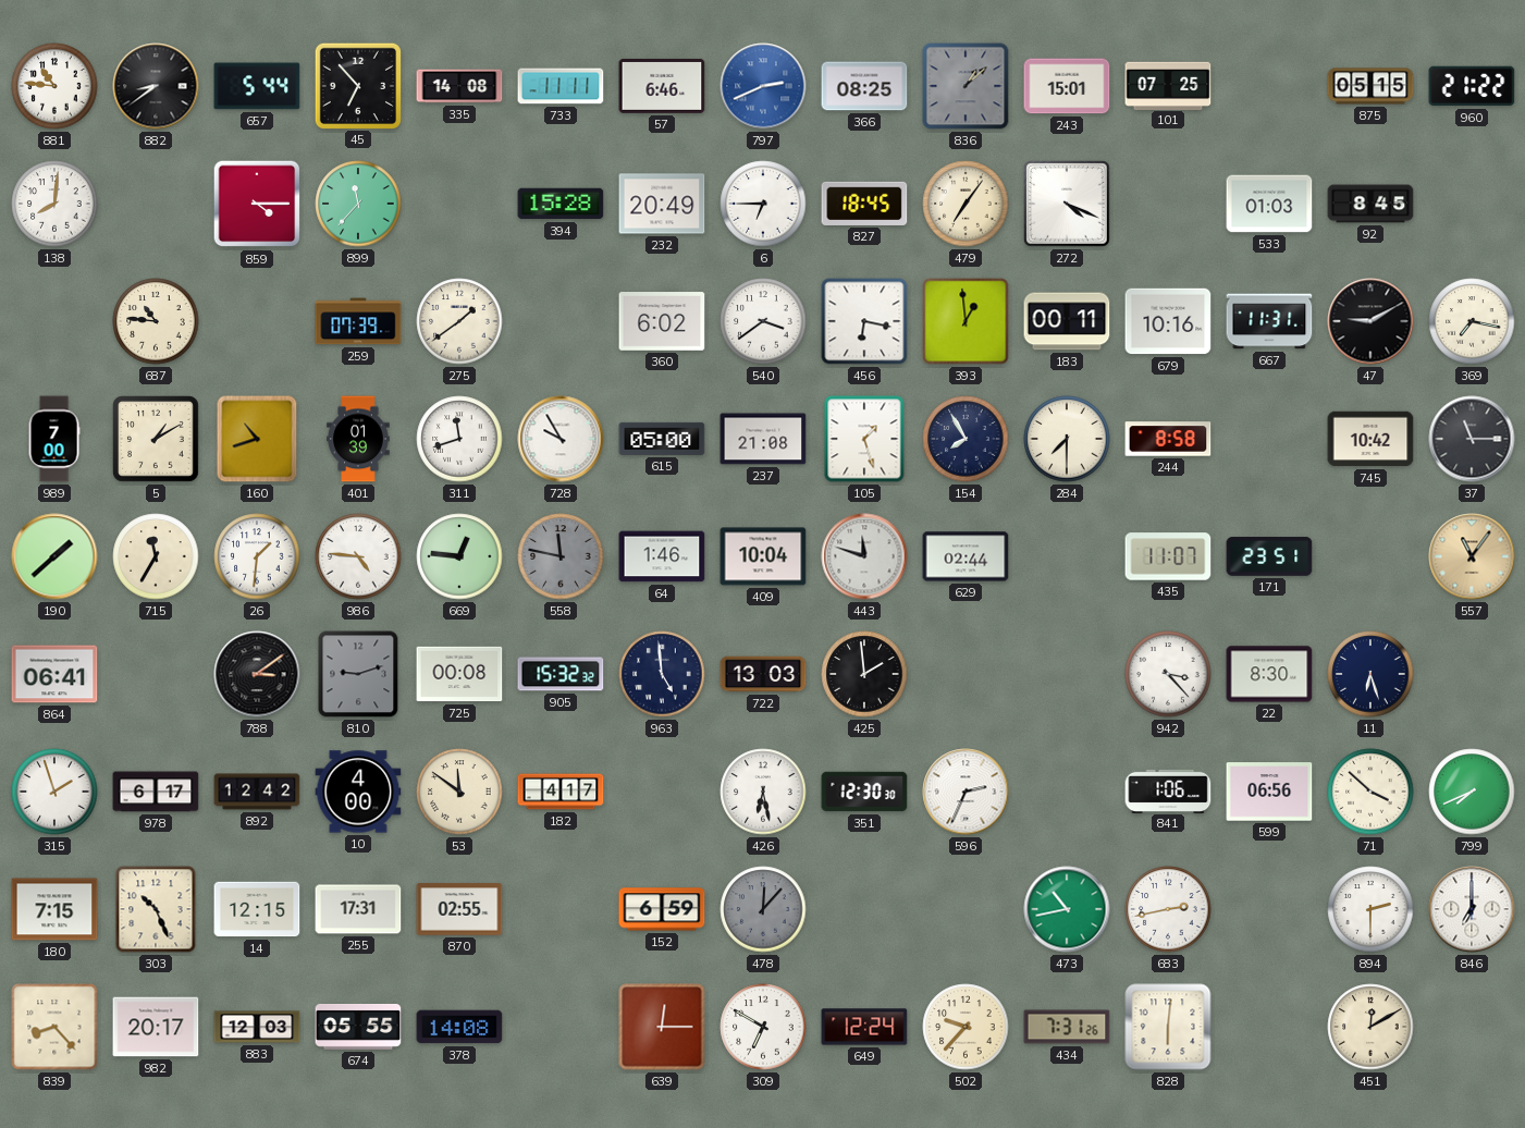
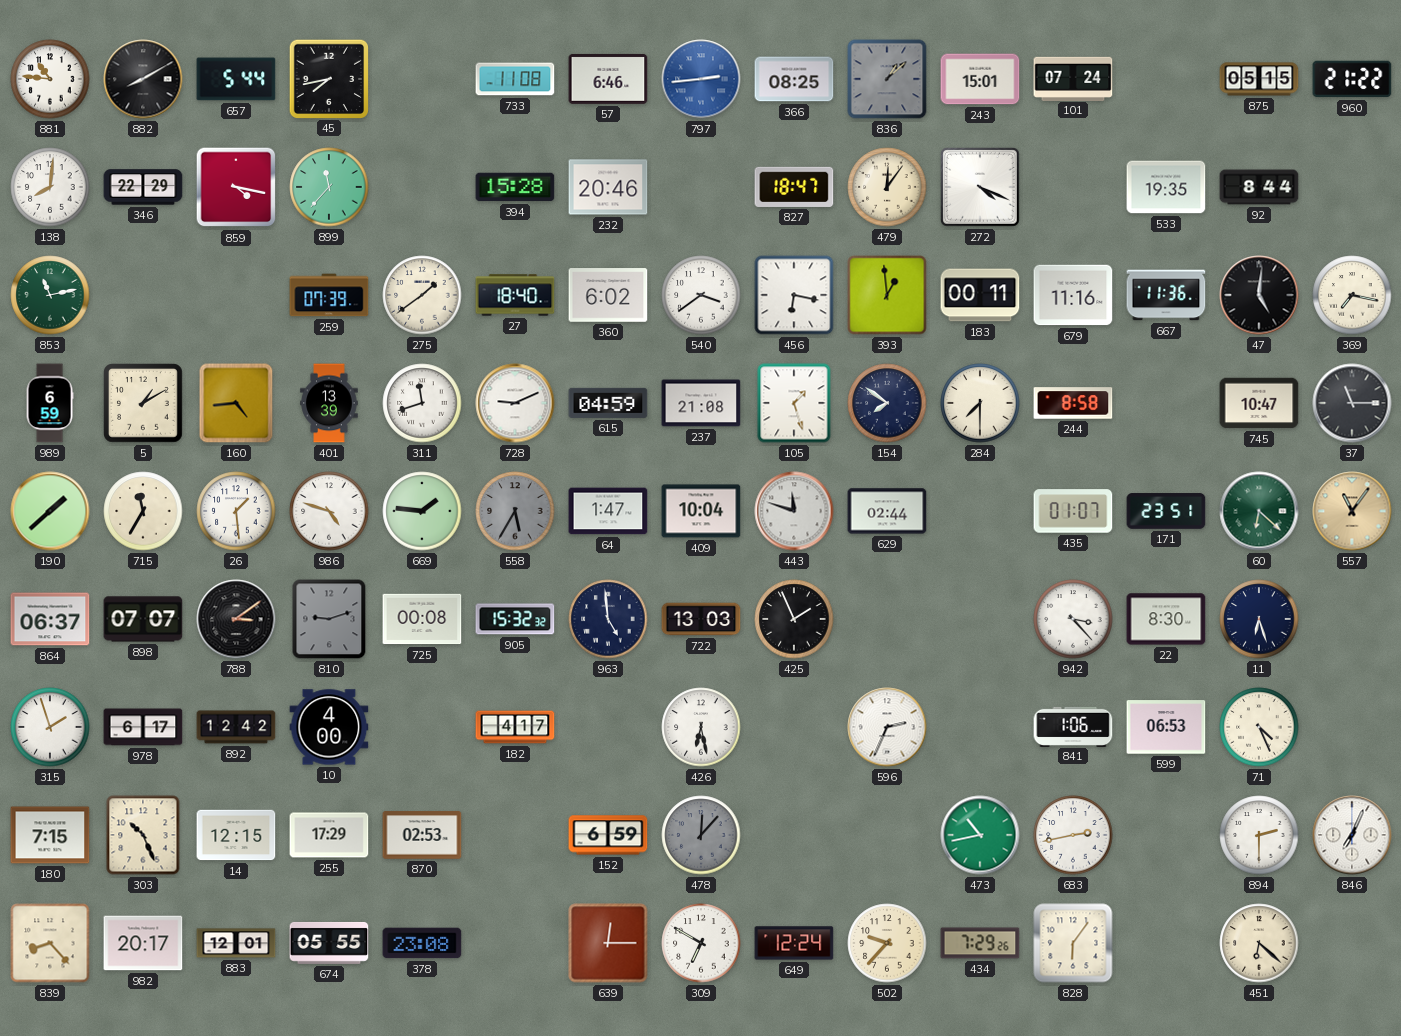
882: 8:39 -> 8:10 (143, 79)
45: 6:53 -> 7:43 (328, 78)
335: 14:08 -> none (459, 86)
733: 11:11 -> 11:08 (515, 79)
797: 2:41 -> 2:44 (701, 79)
101: 07:25 -> 07:24 (1073, 78)
346: none -> 22:29 (143, 187)
859: 4:15 -> 4:17 (236, 187)
232: 20:49 -> 20:46 (608, 187)
6: 6:45 -> none (763, 204)
827: 18:45 -> 18:47 (794, 187)
479: 7:06 -> 12:06 (887, 187)
533: 01:03 -> 19:35 (1166, 187)
92: 8:45 -> 8:44 (1259, 187)
853: none -> 11:13 (50, 295)
687: 10:46 -> none (156, 321)
27: none -> 18:40 (515, 295)
679: 10:16 -> 11:16 (1073, 295)
667: 11:31 -> 11:36 (1166, 295)
47: 9:10 -> 5:01 (1259, 295)
989: 7:00 -> 6:59 (50, 403)
160: 10:42 -> 4:44 (236, 403)
401: 01:39 -> 13:39 (329, 403)
728: 9:55 -> 9:11 (515, 403)
615: 05:00 -> 04:59 (608, 403)
154: 7:55 -> 7:51 (887, 403)
745: 10:42 -> 10:47 (1259, 403)
26: 1:31 -> 1:29 (236, 511)
986: 4:46 -> 4:48 (329, 511)
669: 12:46 -> 1:46 (422, 511)
558: 11:47 -> 5:35 (515, 511)
64: 1:46 -> 1:47 (608, 511)
435: 11:07 -> 01:07 (1073, 511)
60: none -> 6:22 (1259, 511)
864: 06:41 -> 06:37 (50, 619)
898: none -> 07:07 (143, 619)
425: 1:59 -> 1:56 (794, 619)
53: 11:51 -> none (459, 792)
351: 12:30 -> none (864, 792)
599: 06:56 -> 06:53 (1166, 727)
71: 3:52 -> 4:26 (1259, 727)
799: 7:41 -> none (1472, 792)
255: 17:31 -> 17:29 (329, 835)
870: 02:55 -> 02:53 (422, 835)
846: 7:00 -> 7:04 (1352, 835)
883: 12:03 -> 12:01 (236, 943)
378: 14:08 -> 23:08 (422, 943)
434: 7:31 -> 7:29 (980, 943)
828: 6:01 -> 6:06 (1073, 943)
451: 12:10 -> 6:22 (1259, 943)
